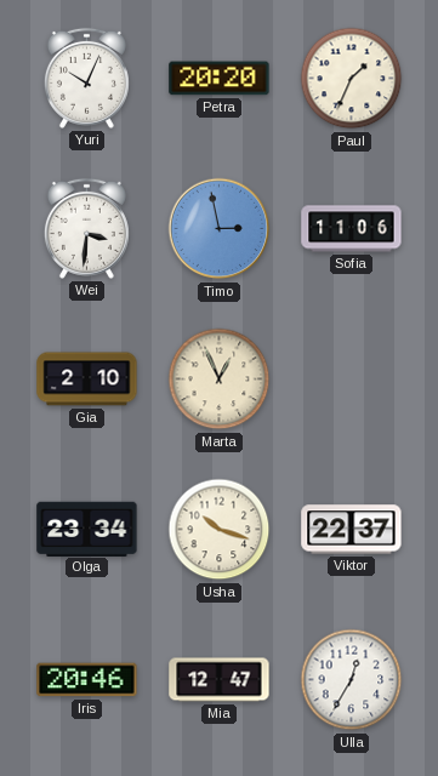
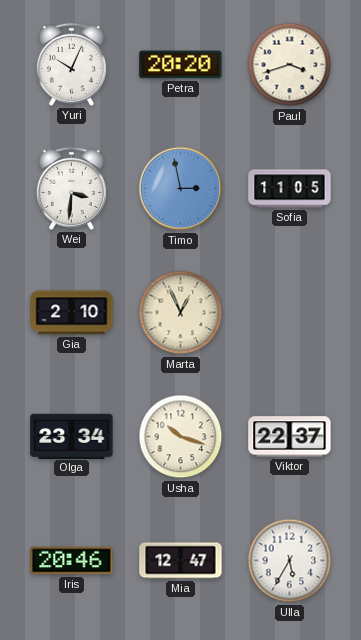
Paul: 1:34 -> 3:42 (290, 65)
Sofia: 11:06 -> 11:05 (290, 189)
Ulla: 12:35 -> 5:35 (290, 561)
